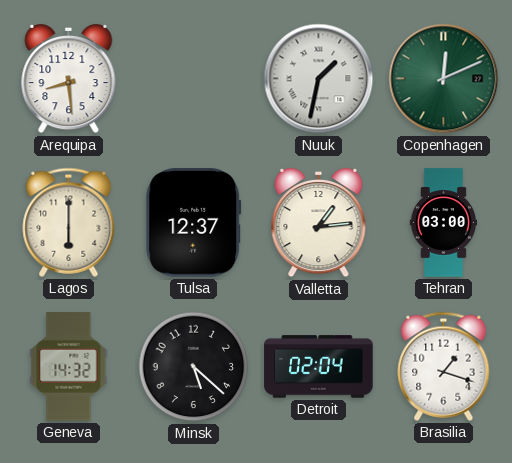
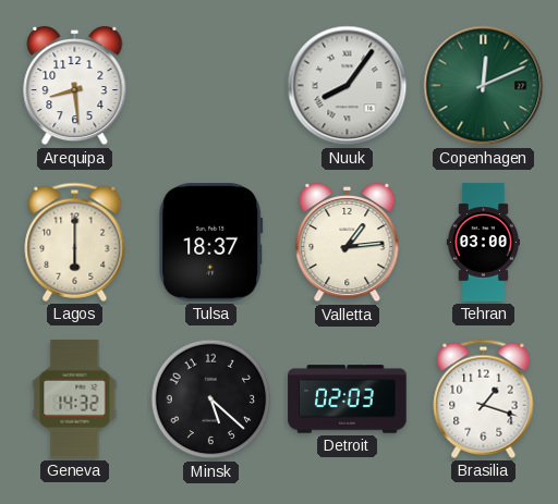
Nuuk: 1:32 -> 8:06 (348, 86)
Tulsa: 12:37 -> 18:37 (211, 243)
Detroit: 02:04 -> 02:03 (348, 399)
